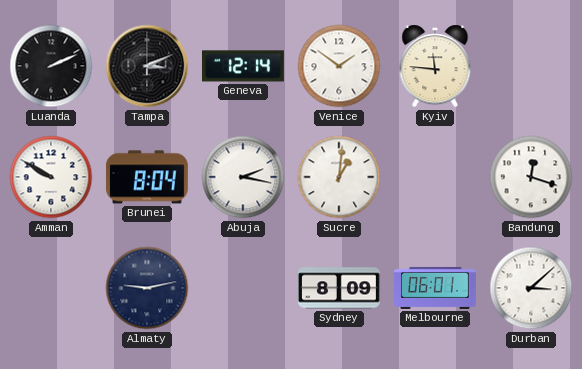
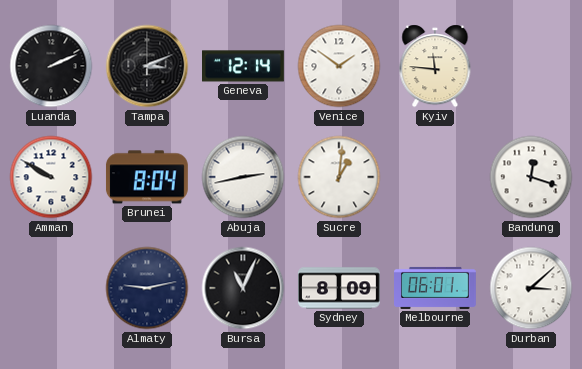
Abuja: 2:17 -> 2:43 (243, 177)
Bursa: none -> 11:04 (243, 288)
